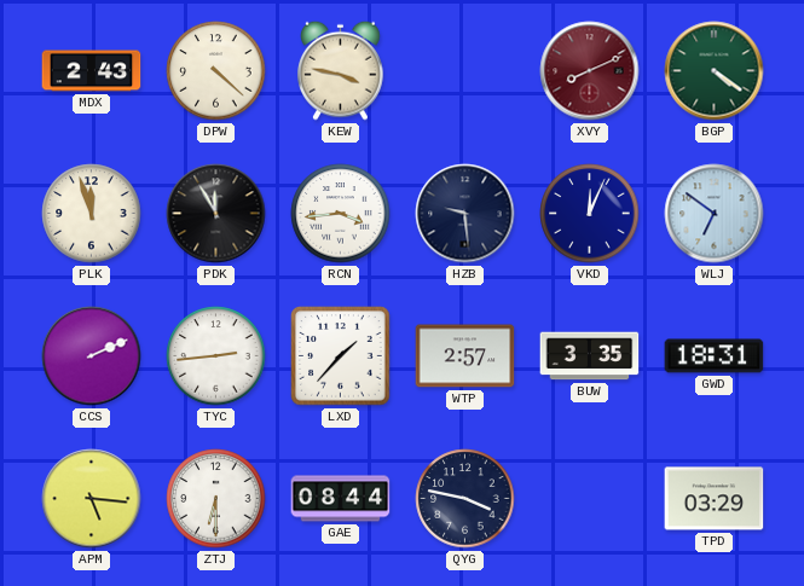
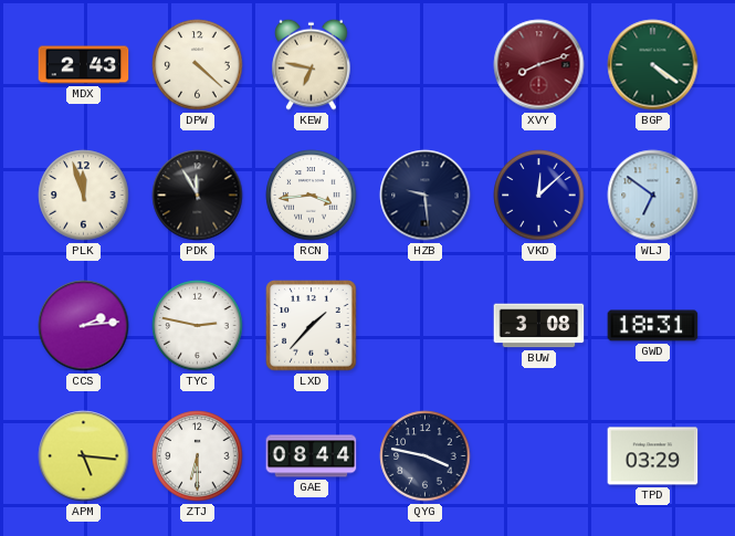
KEW: 3:47 -> 6:47 (312, 64)
XVY: 8:11 -> 8:12 (539, 65)
VKD: 12:04 -> 12:08 (539, 196)
CCS: 2:11 -> 2:14 (84, 326)
TYC: 2:44 -> 2:47 (198, 326)
WTP: 2:57 -> none (465, 356)
BUW: 3:35 -> 3:08 (539, 326)
